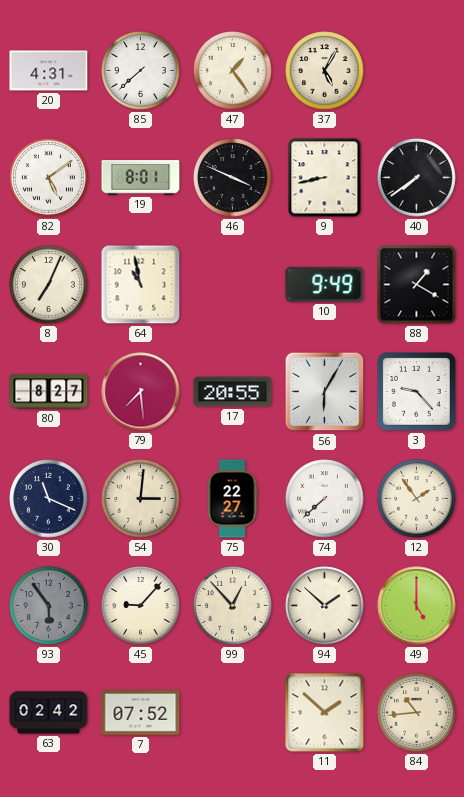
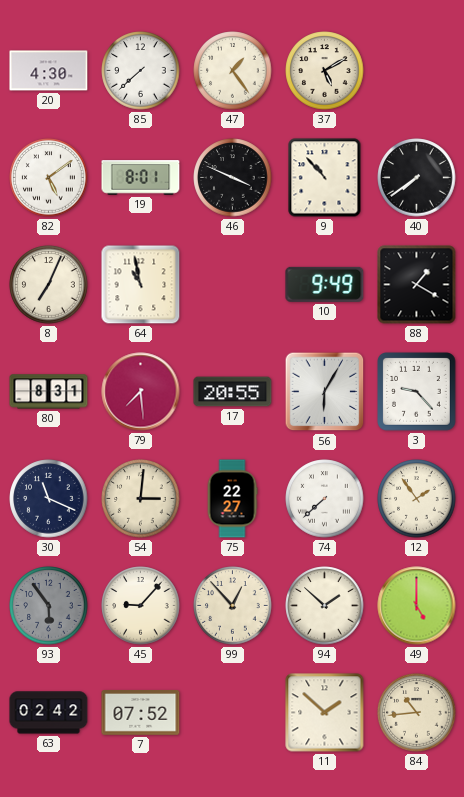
20: 4:31 -> 4:30 (49, 71)
37: 5:05 -> 5:10 (325, 71)
9: 8:43 -> 10:53 (325, 178)
80: 8:27 -> 8:31 (49, 392)
